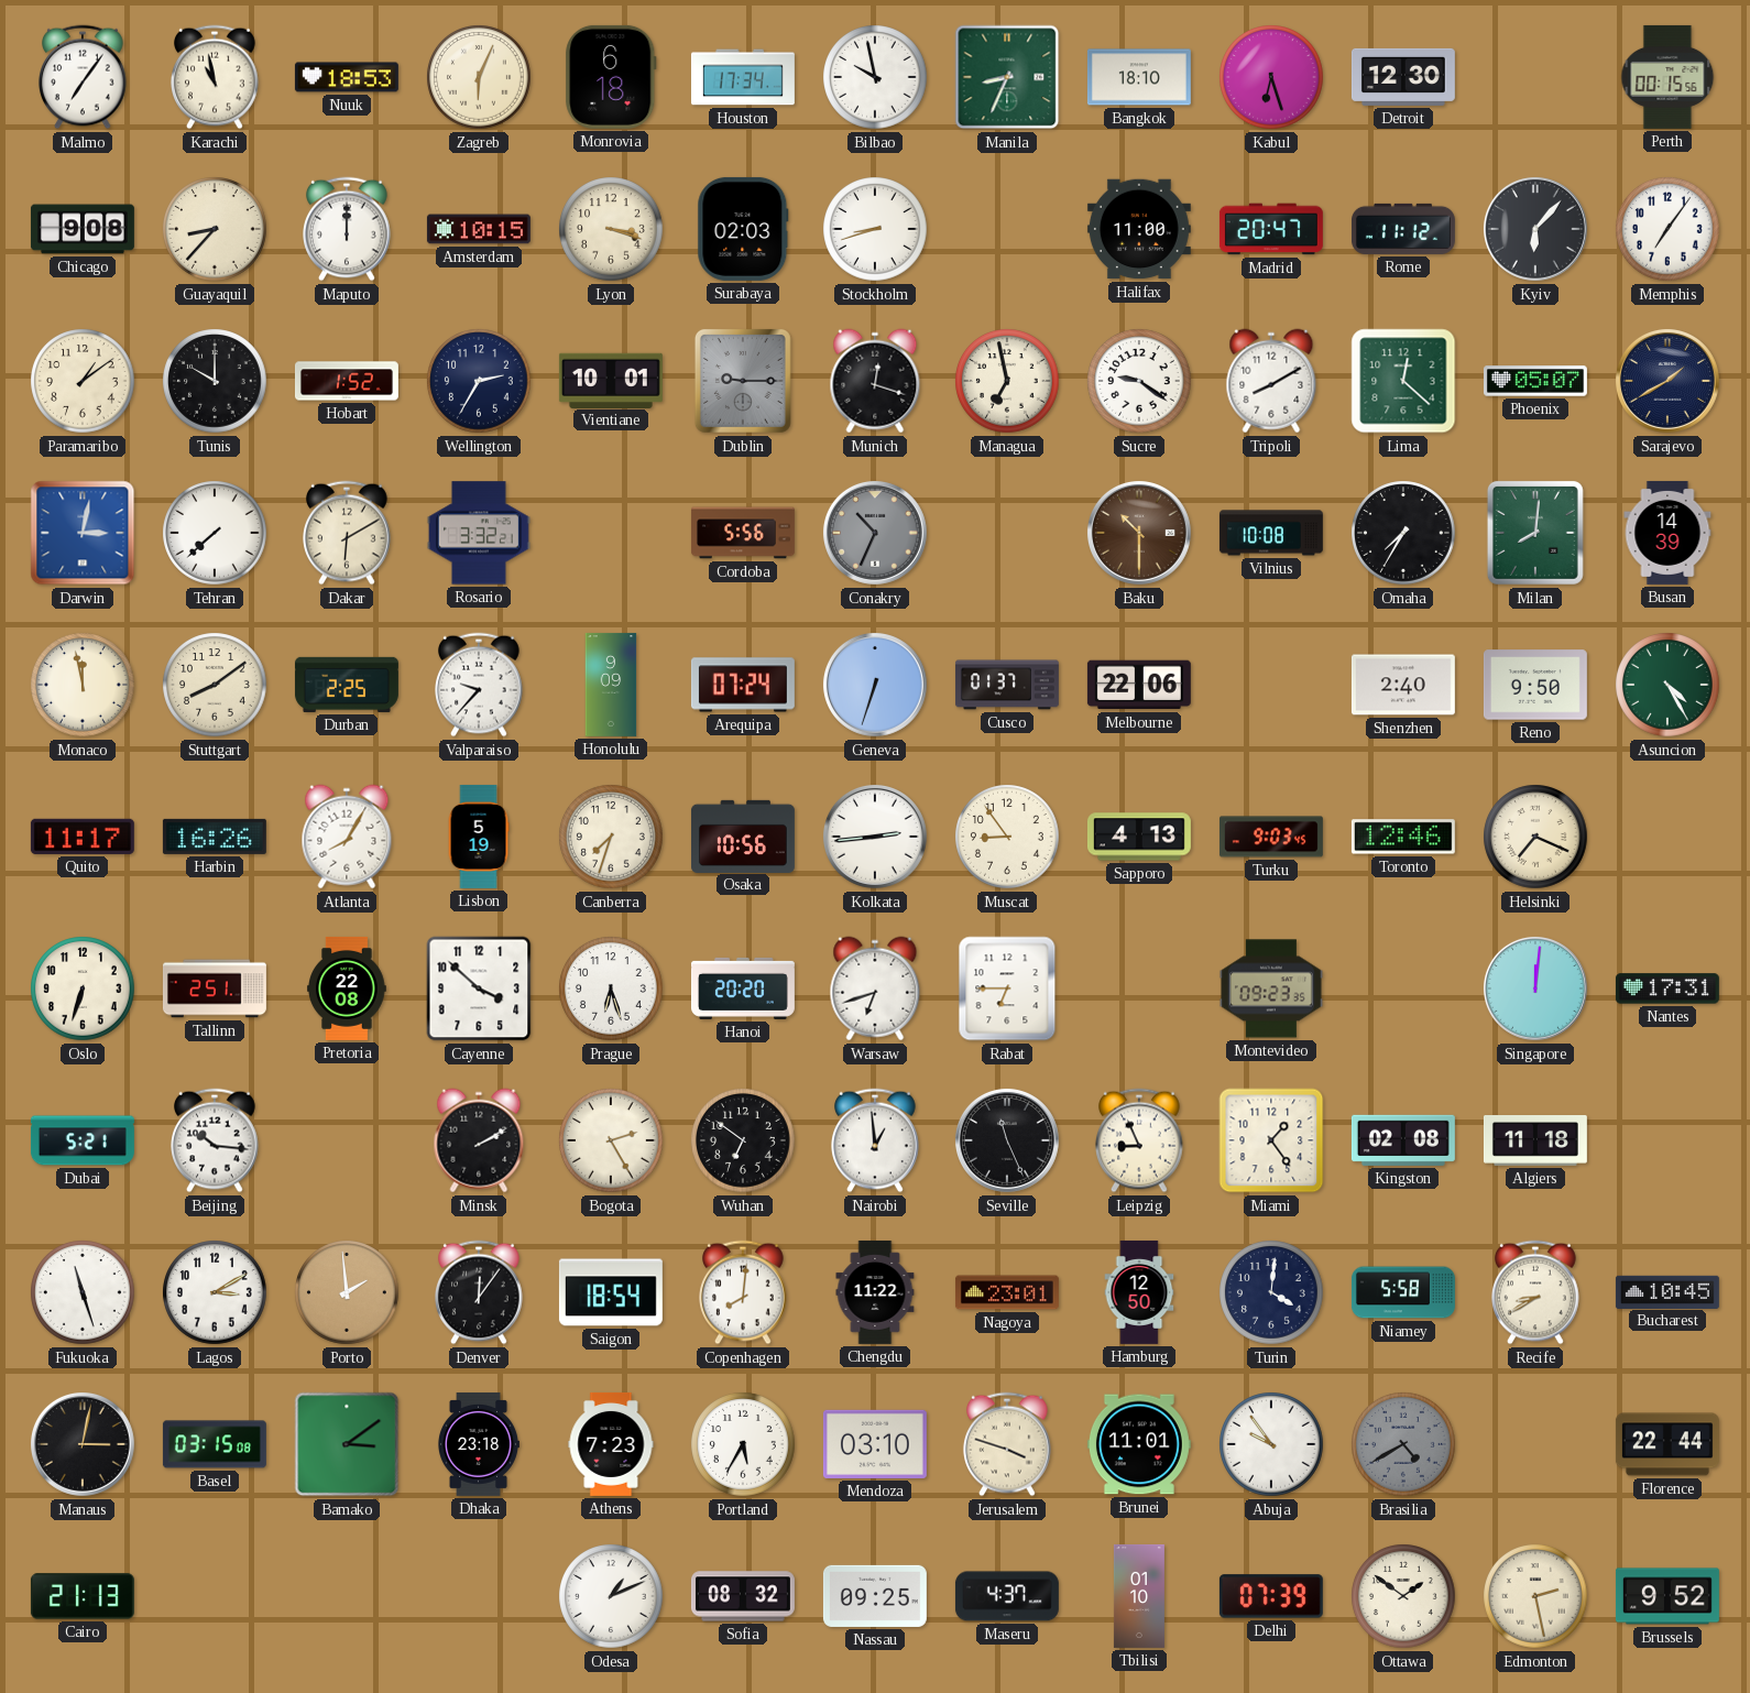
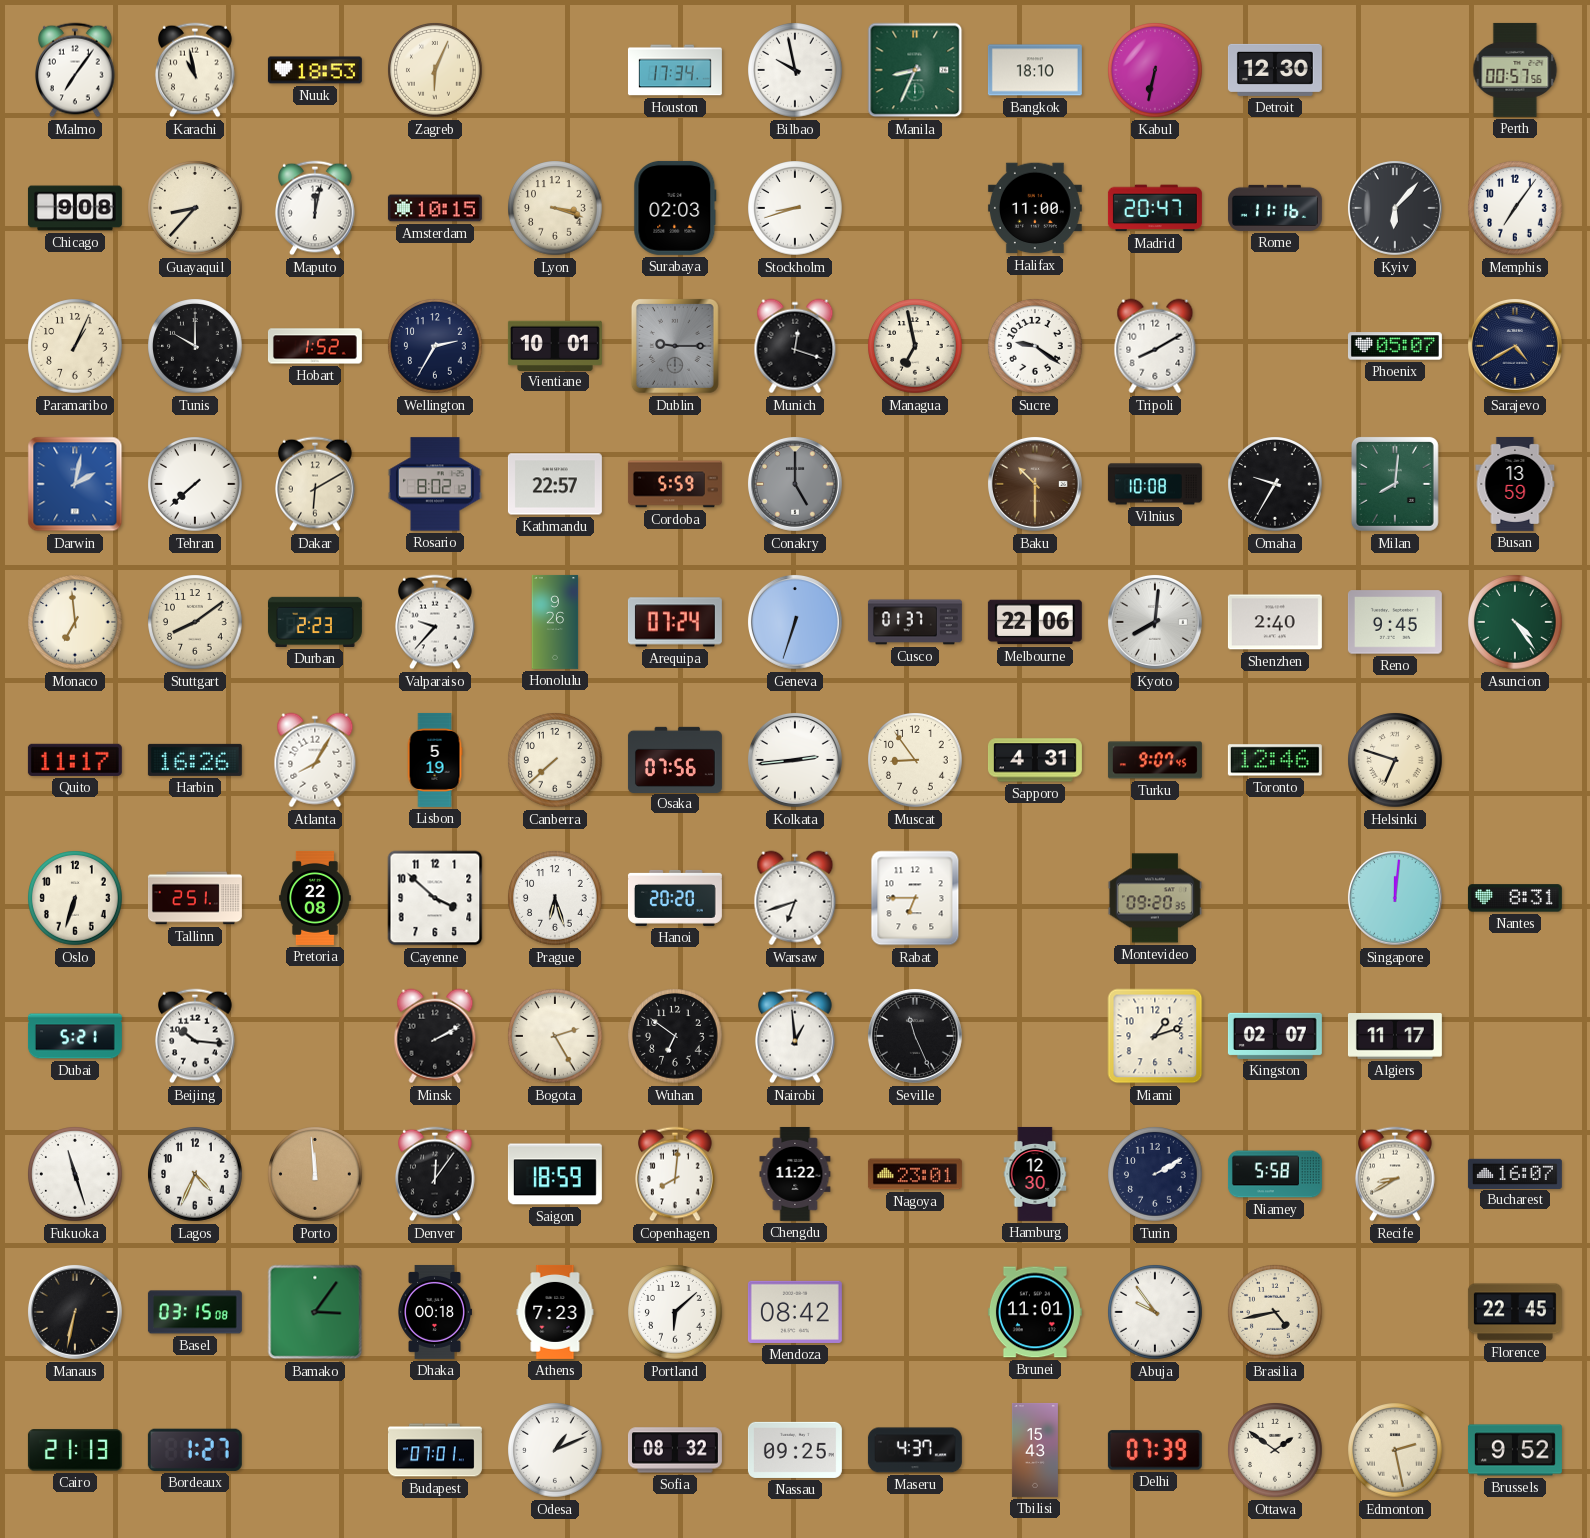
Monrovia: 6:18 -> none (611, 77)
Kabul: 6:27 -> 6:32 (1155, 70)
Perth: 00:15 -> 00:57 (1515, 70)
Maputo: 12:00 -> 12:02 (315, 208)
Rome: 11:12 -> 11:16 (1275, 208)
Paramaribo: 1:09 -> 1:04 (75, 346)
Lima: 12:22 -> none (1403, 381)
Sarajevo: 1:40 -> 4:40 (1515, 346)
Darwin: 3:02 -> 2:02 (75, 484)
Rosario: 3:32 -> 8:02 (435, 484)
Kathmandu: none -> 22:57 (555, 484)
Cordoba: 5:56 -> 5:59 (675, 484)
Conakry: 10:34 -> 5:00 (795, 484)
Omaha: 7:35 -> 9:35 (1275, 484)
Busan: 14:39 -> 13:59 (1515, 484)
Monaco: 11:58 -> 6:59 (75, 622)
Durban: 2:25 -> 2:23 (315, 622)
Honolulu: 9:09 -> 9:26 (555, 622)
Kyoto: none -> 8:01 (1155, 622)
Reno: 9:50 -> 9:45 (1395, 622)
Asuncion: 4:25 -> 4:24 (1515, 622)
Canberra: 7:33 -> 7:38 (555, 760)
Osaka: 10:56 -> 07:56 (675, 759)
Sapporo: 4:13 -> 4:31 (1035, 760)
Turku: 9:03 -> 9:07 (1155, 760)
Helsinki: 7:19 -> 6:48 (1395, 760)
Montevideo: 09:23 -> 09:20 (1155, 898)
Nantes: 17:31 -> 8:31 (1515, 898)
Leipzig: 8:56 -> none (1139, 1140)
Miami: 1:24 -> 1:12 (1155, 1036)
Kingston: 02:08 -> 02:07 (1275, 1036)
Algiers: 11:18 -> 11:17 (1395, 1037)
Lagos: 3:10 -> 4:34 (195, 1174)
Porto: 1:59 -> 11:59 (315, 1174)
Saigon: 18:54 -> 18:59 (555, 1174)
Hamburg: 12:50 -> 12:30 (1035, 1174)
Turin: 4:01 -> 2:10 (1155, 1174)
Bucharest: 10:45 -> 16:07 (1515, 1173)
Manaus: 3:02 -> 6:32 (75, 1312)
Bamako: 3:09 -> 3:06 (315, 1312)
Dhaka: 23:18 -> 00:18 (435, 1312)
Portland: 5:35 -> 6:08 (675, 1312)
Mendoza: 03:10 -> 08:42 (795, 1312)
Jerusalem: 3:48 -> none (1007, 1444)
Brasilia: 4:40 -> 4:43 (1275, 1312)
Brasilia dial: grey -> cream (1275, 1312)
Florence: 22:44 -> 22:45 (1515, 1312)
Bordeaux: none -> 1:27 (195, 1450)
Budapest: none -> 07:01 (435, 1450)
Tbilisi: 01:10 -> 15:43 (1035, 1450)
